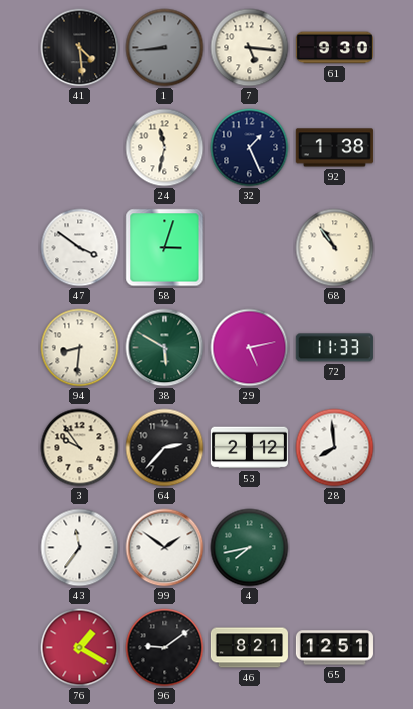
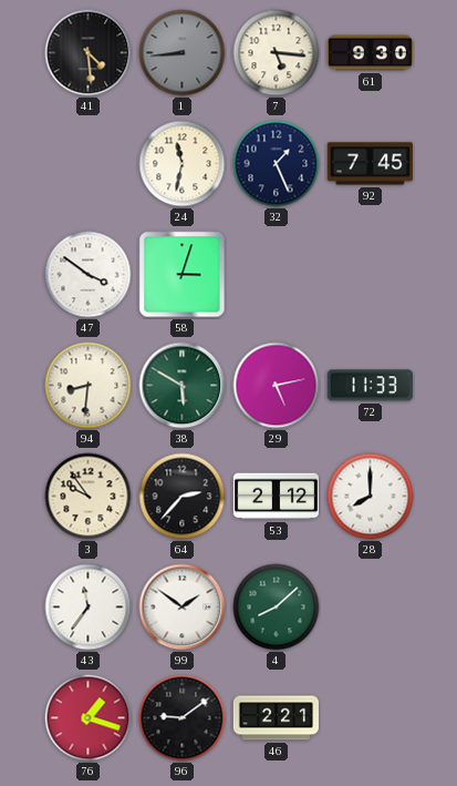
92: 1:38 -> 7:45 (370, 164)
68: 10:54 -> none (335, 248)
28: 7:59 -> 8:00 (371, 497)
4: 7:43 -> 8:08 (277, 608)
76: 1:20 -> 1:18 (89, 718)
46: 8:21 -> 2:21 (276, 718)
65: 12:51 -> none (334, 648)
